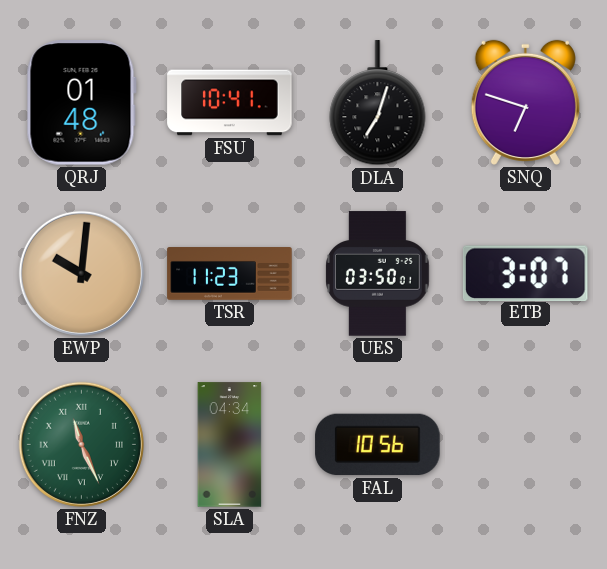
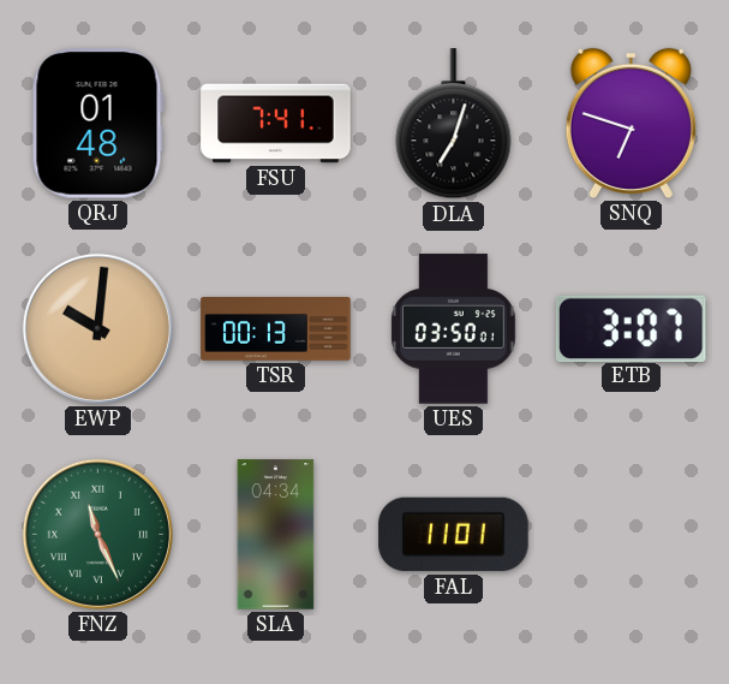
FSU: 10:41 -> 7:41 (276, 124)
TSR: 11:23 -> 00:13 (276, 329)
FAL: 10:56 -> 11:01 (454, 535)
